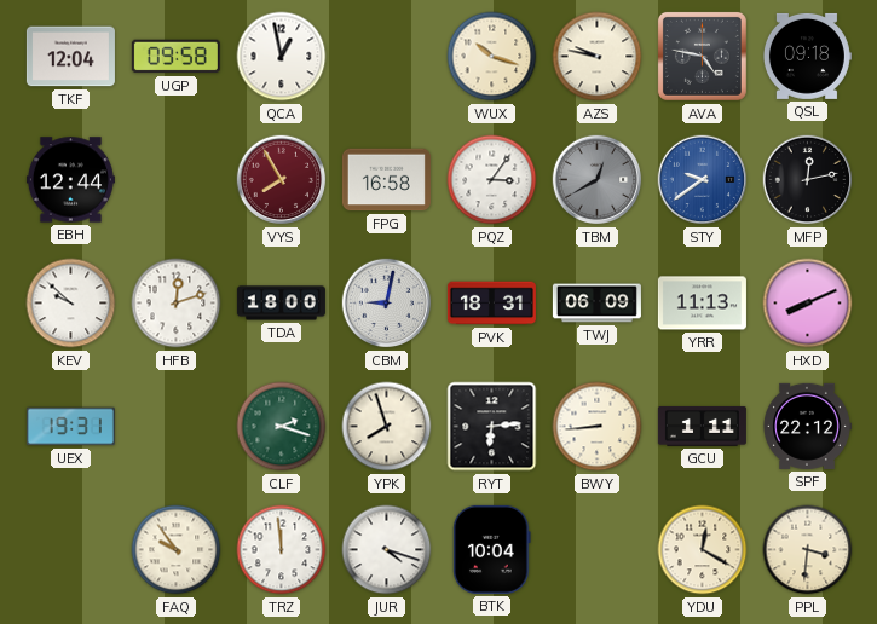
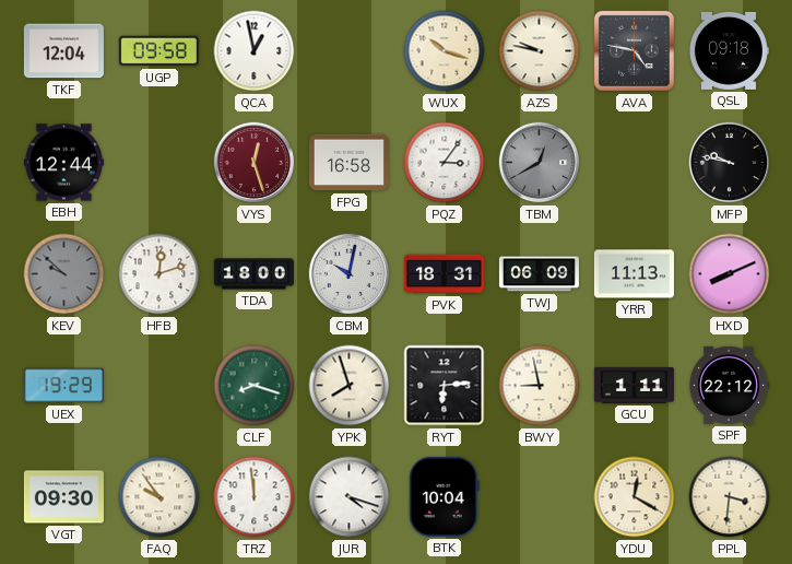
VYS: 7:55 -> 12:27 (255, 163)
STY: 9:39 -> none (703, 180)
MFP: 12:13 -> 9:47 (730, 163)
KEV dial: white -> grey (64, 274)
CBM: 9:02 -> 10:02 (350, 274)
UEX: 19:31 -> 19:29 (63, 386)
CLF: 2:18 -> 8:18 (255, 386)
BWY: 8:44 -> 8:58 (540, 386)
VGT: none -> 09:30 (63, 497)
